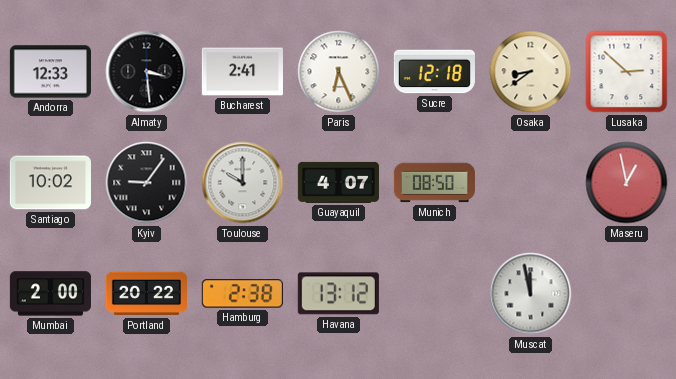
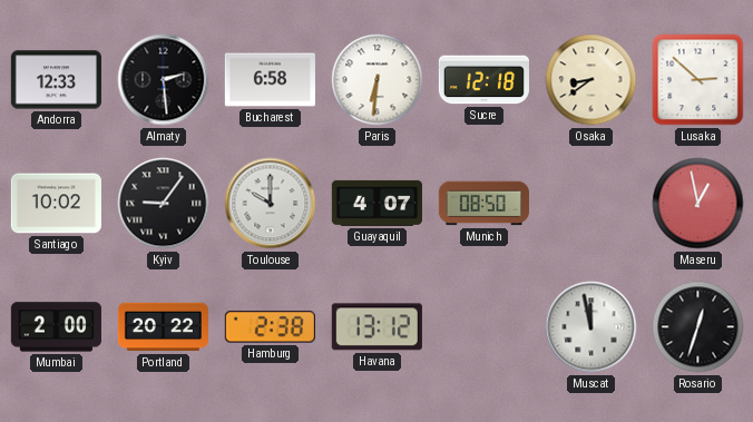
Almaty: 3:29 -> 2:29 (164, 80)
Bucharest: 2:41 -> 6:58 (270, 80)
Paris: 6:26 -> 6:31 (378, 80)
Rosario: none -> 12:33 (698, 327)
